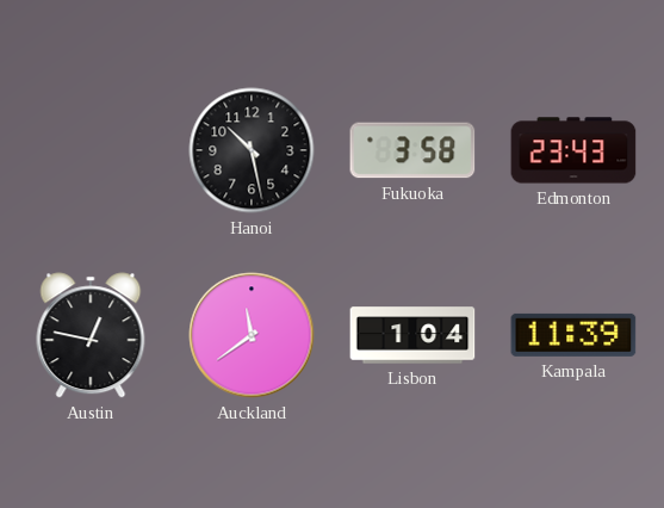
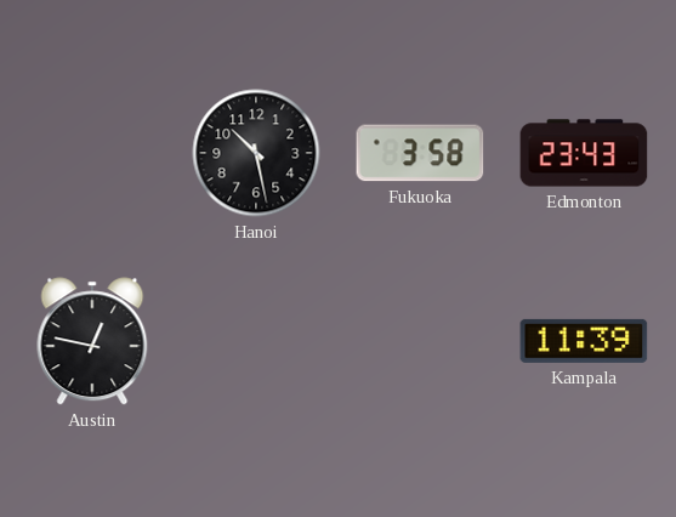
Auckland: 11:39 -> none (252, 335)
Lisbon: 1:04 -> none (412, 335)
